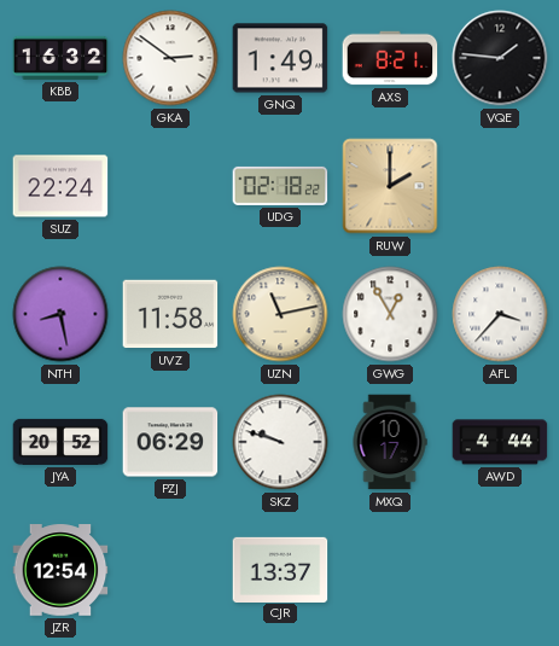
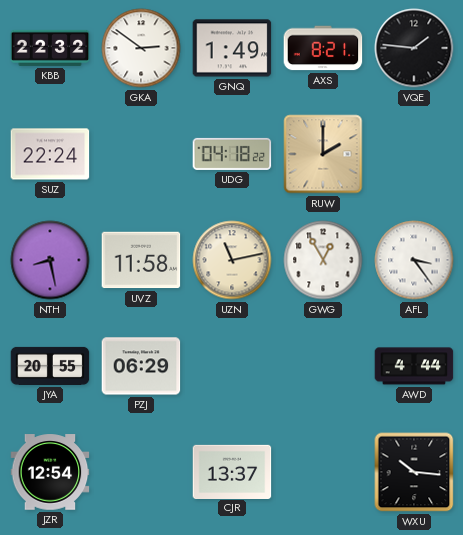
KBB: 16:32 -> 22:32 (50, 48)
UDG: 02:18 -> 04:18 (232, 154)
AFL: 3:37 -> 3:24 (414, 260)
JYA: 20:52 -> 20:55 (50, 366)
SKZ: 9:48 -> none (280, 442)
MXQ: 10:17 -> none (390, 442)
WXU: none -> 10:16 (414, 472)
